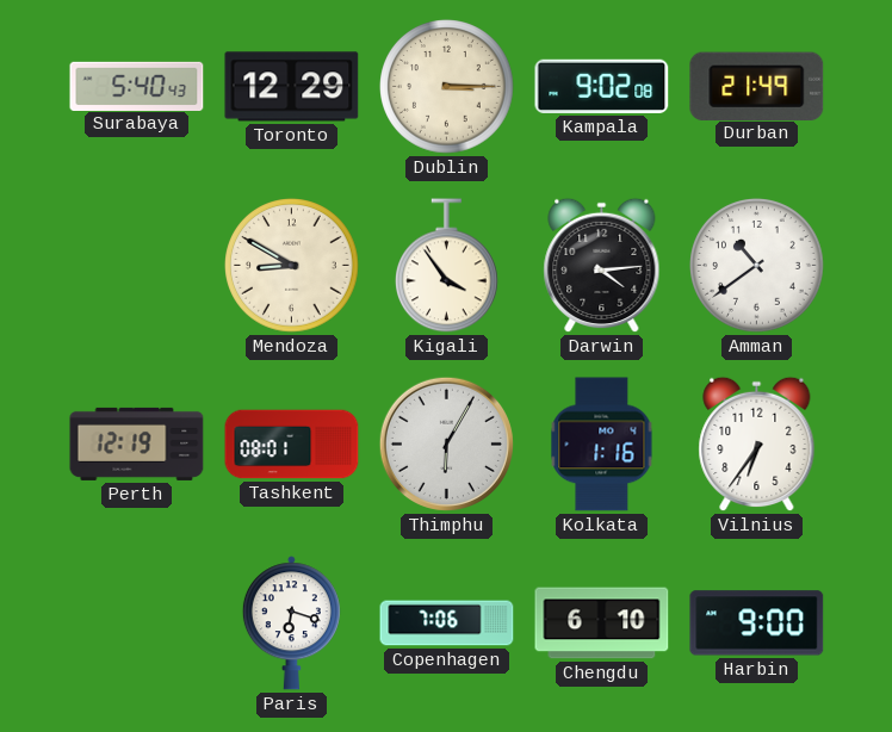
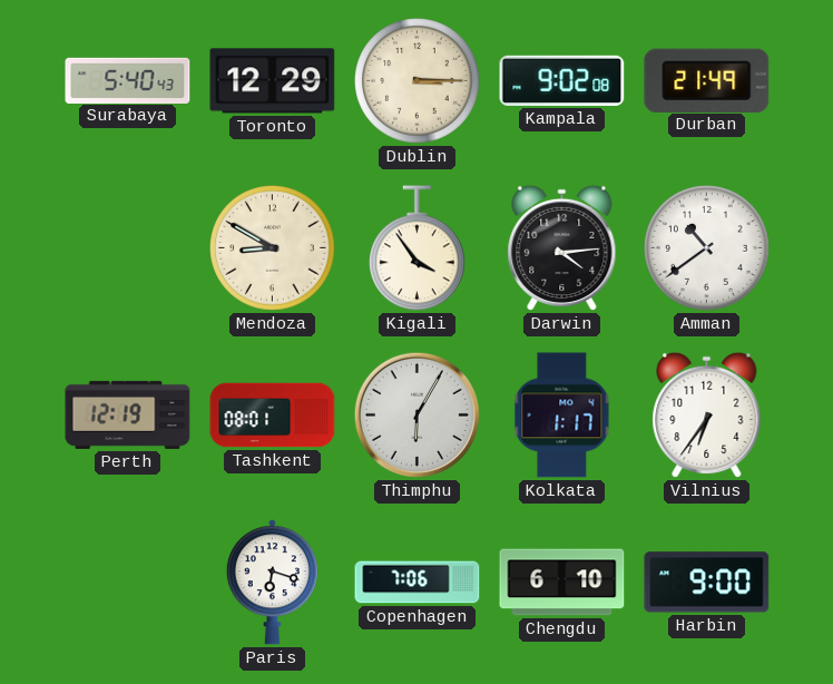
Kolkata: 1:16 -> 1:17 (562, 416)
